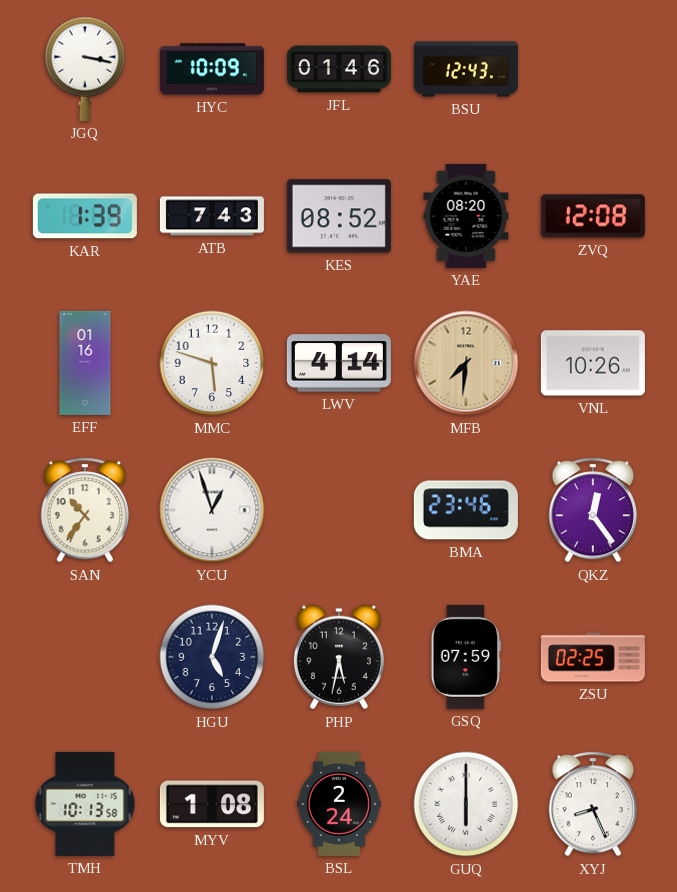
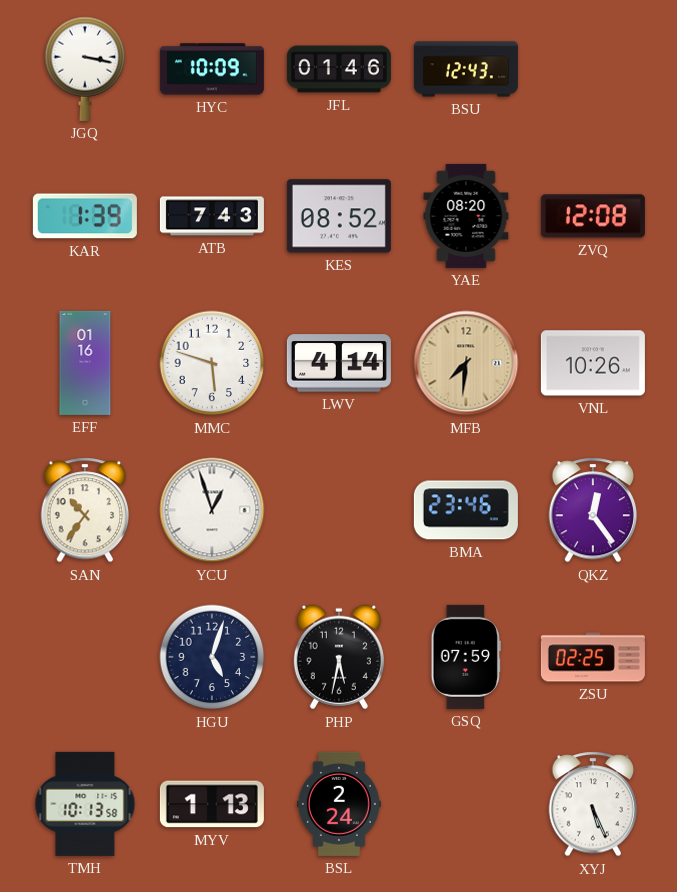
MYV: 1:08 -> 1:13 (212, 804)
GUQ: 6:00 -> none (466, 804)
XYJ: 8:26 -> 5:26 (593, 804)
